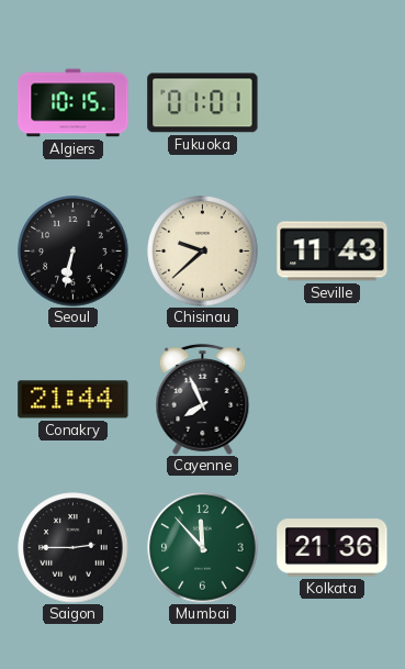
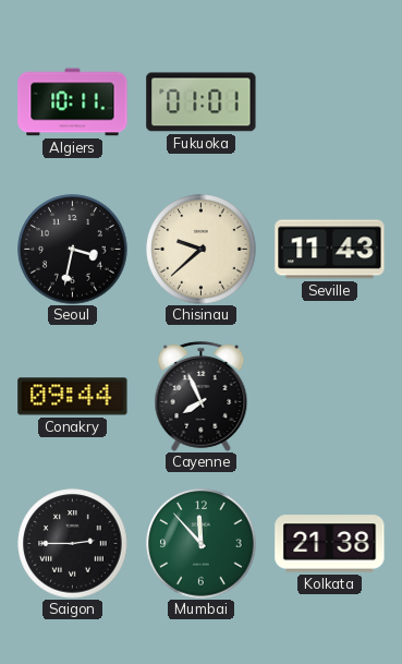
Algiers: 10:15 -> 10:11 (73, 102)
Seoul: 6:32 -> 3:32 (73, 250)
Conakry: 21:44 -> 09:44 (73, 397)
Kolkata: 21:36 -> 21:38 (330, 544)
